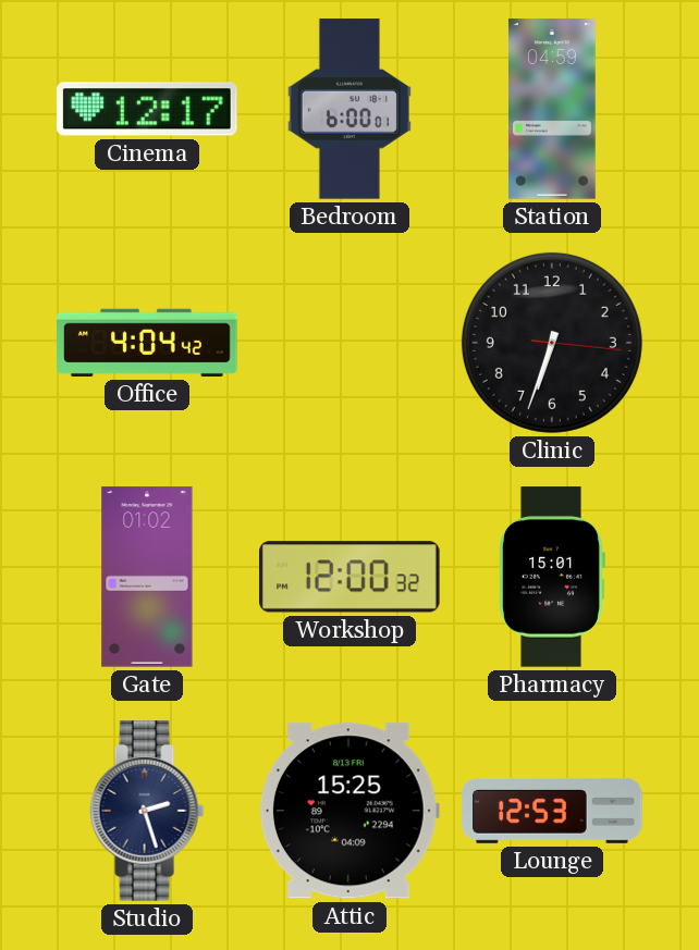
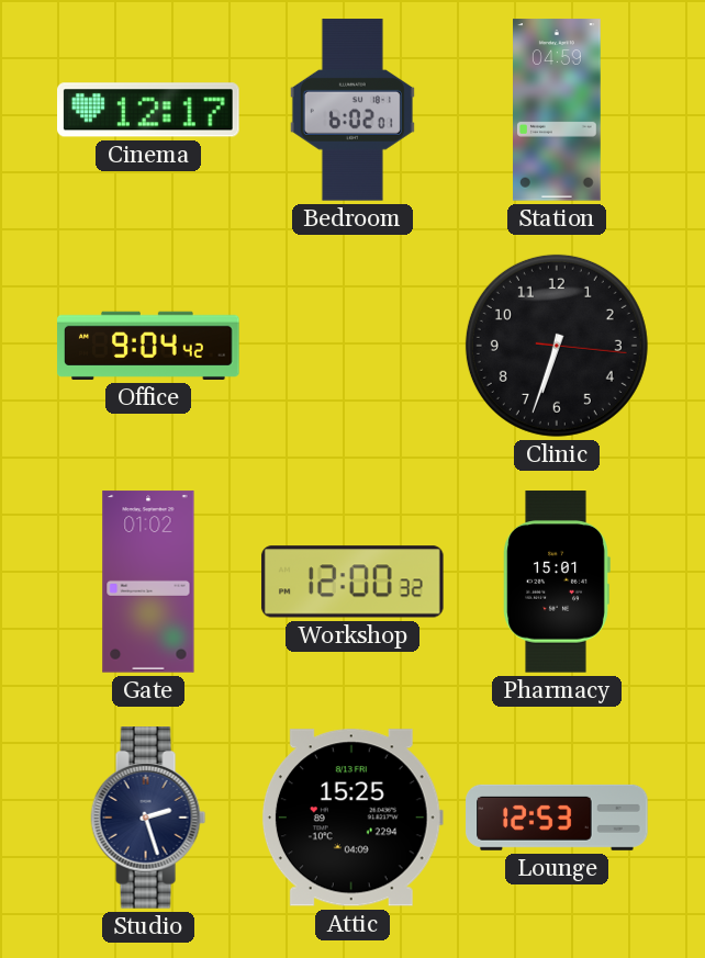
Bedroom: 6:00 -> 6:02 (352, 110)
Office: 4:04 -> 9:04 (148, 346)
